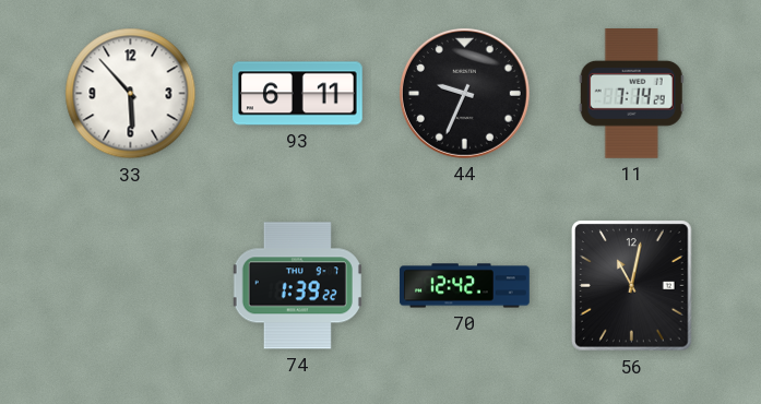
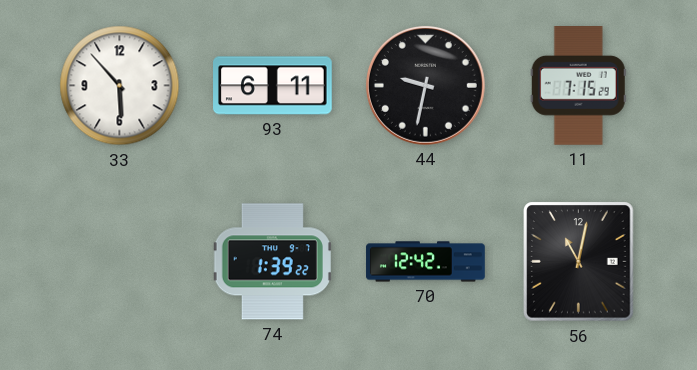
44: 9:34 -> 9:32 (425, 85)
11: 7:14 -> 7:15 (578, 86)
